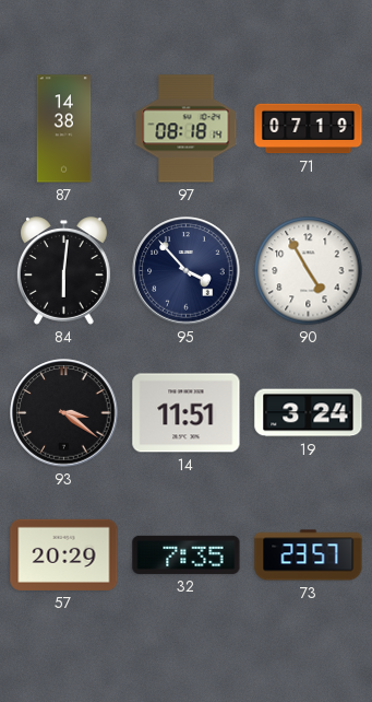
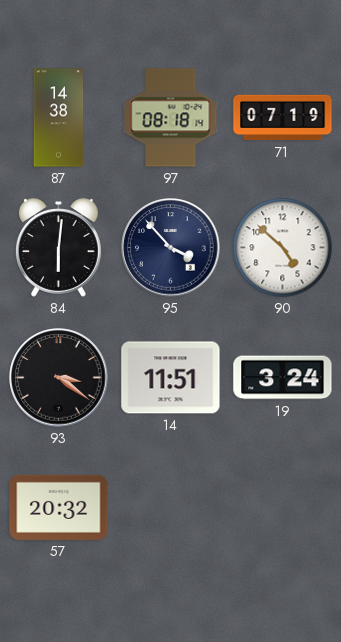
90: 4:55 -> 4:52 (283, 248)
57: 20:29 -> 20:32 (59, 507)
32: 7:35 -> none (187, 554)
73: 23:57 -> none (309, 555)
